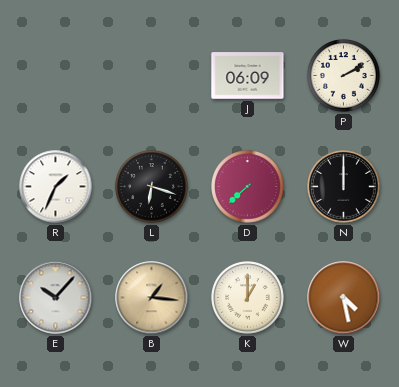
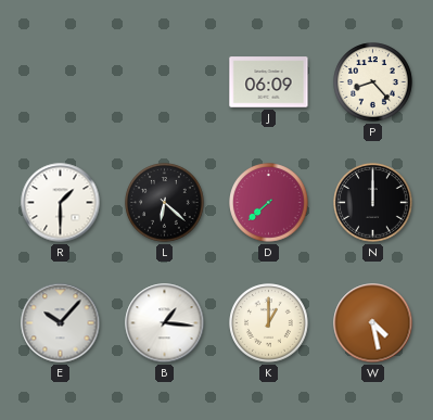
P: 2:10 -> 8:23 (373, 82)
R: 1:34 -> 1:30 (61, 203)
L: 6:18 -> 6:22 (165, 203)
B dial: champagne -> white (165, 323)
